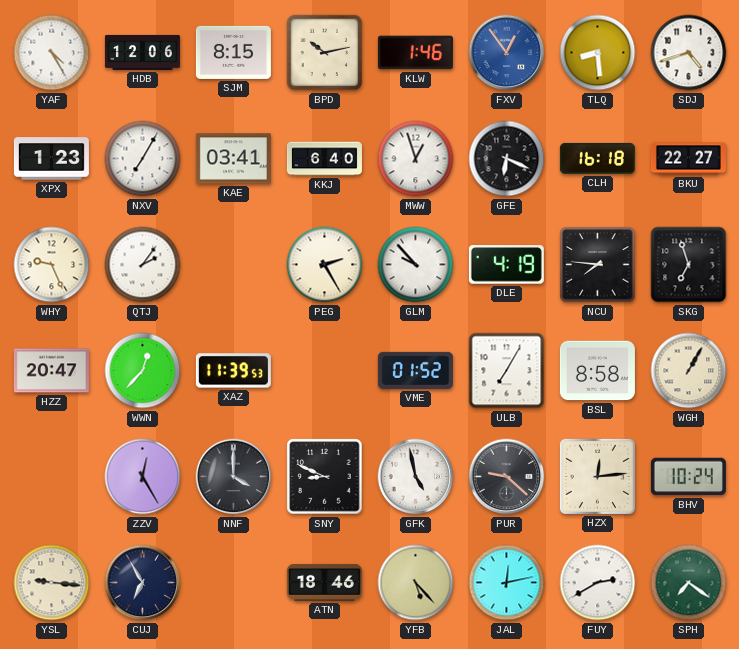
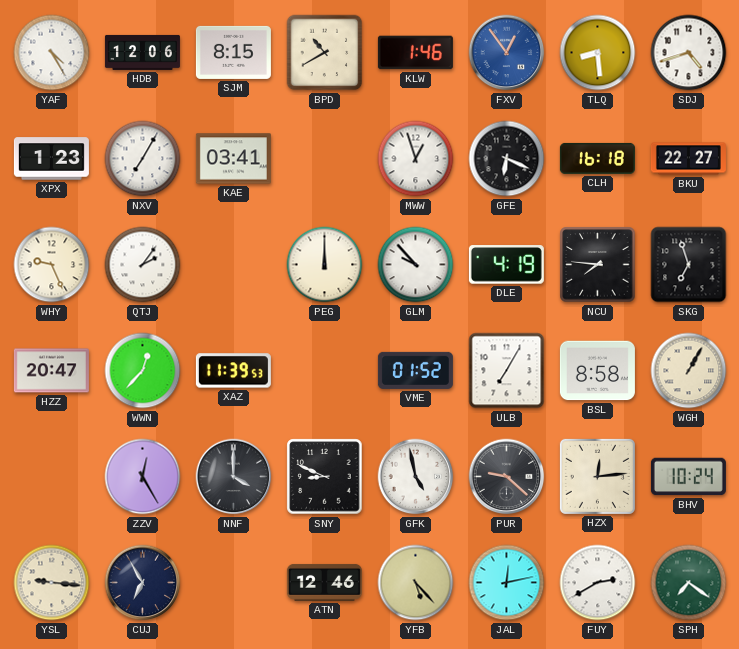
BPD: 10:13 -> 10:40 (325, 53)
KKJ: 6:40 -> none (324, 159)
PEG: 2:25 -> 12:00 (325, 265)
ATN: 18:46 -> 12:46 (324, 582)
